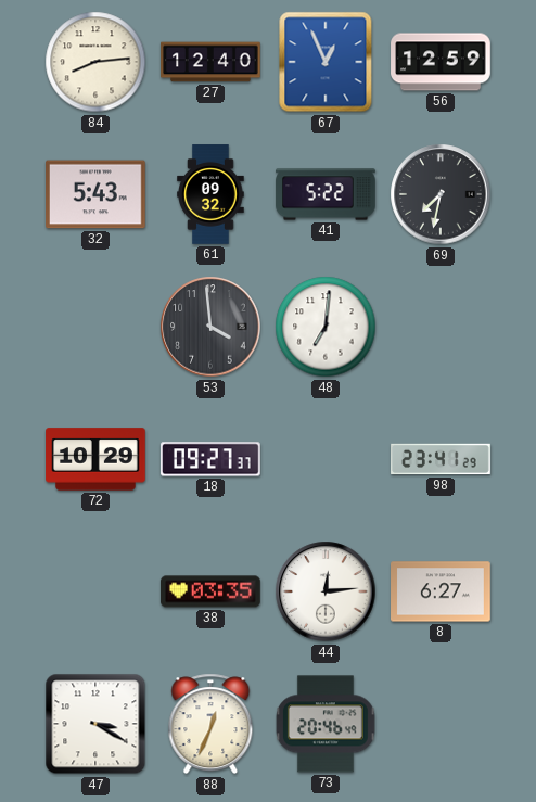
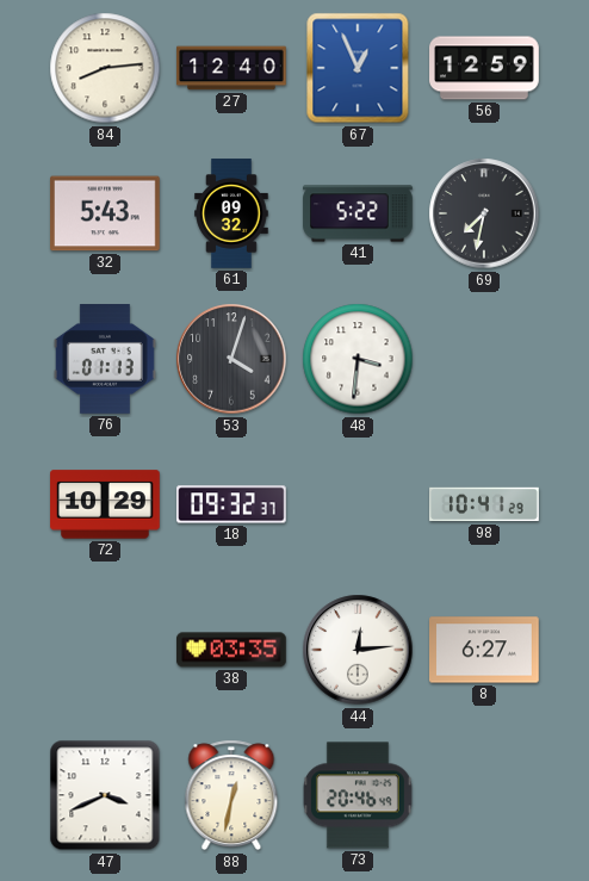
76: none -> 01:13 (105, 360)
53: 3:59 -> 4:03 (231, 359)
48: 7:01 -> 3:31 (358, 359)
18: 09:27 -> 09:32 (231, 504)
98: 23:41 -> 10:41 (484, 504)
47: 3:20 -> 3:41 (105, 795)
88: 12:34 -> 12:32 (231, 795)
